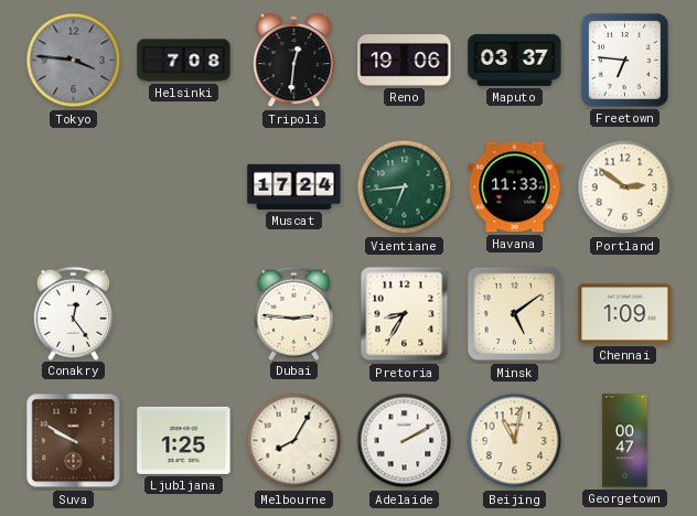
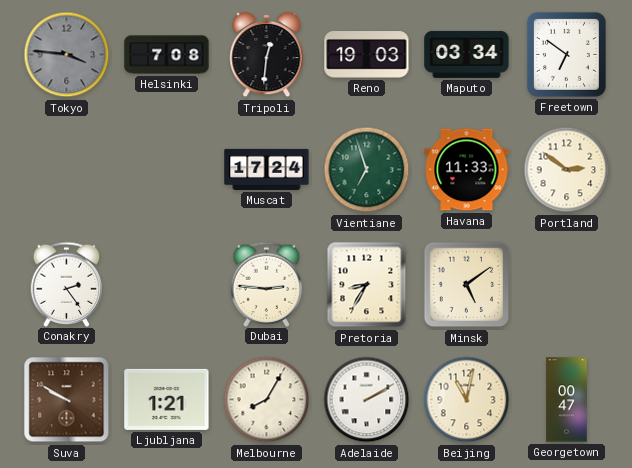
Reno: 19:06 -> 19:03 (367, 55)
Maputo: 03:37 -> 03:34 (467, 54)
Freetown: 6:46 -> 6:51 (566, 54)
Vientiane: 6:44 -> 6:57 (367, 170)
Conakry: 12:24 -> 2:24 (67, 284)
Chennai: 1:09 -> none (625, 314)
Ljubljana: 1:25 -> 1:21 (167, 399)
